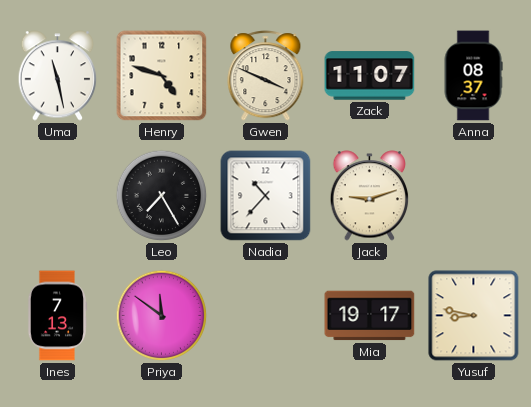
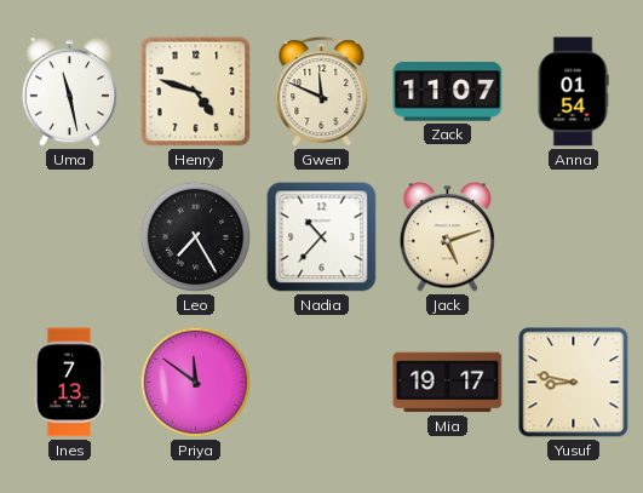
Gwen: 3:49 -> 11:49 (322, 92)
Anna: 08:37 -> 01:54 (573, 92)
Jack: 9:12 -> 5:12 (448, 237)
